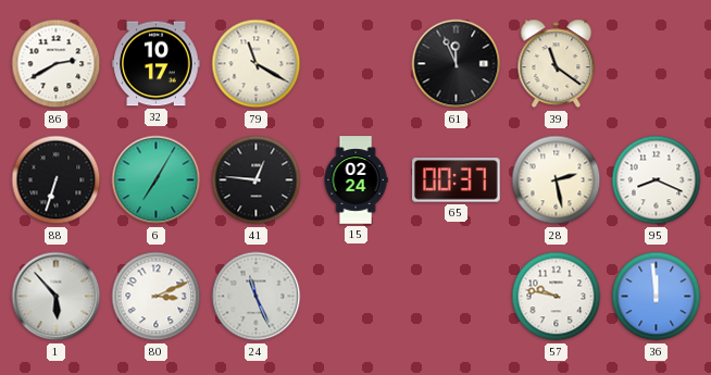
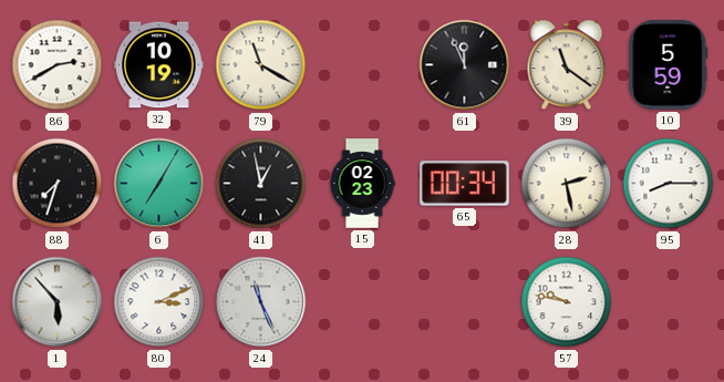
32: 10:17 -> 10:19 (159, 65)
10: none -> 5:59 (669, 65)
88: 6:33 -> 7:33 (58, 184)
41: 12:46 -> 12:58 (261, 184)
15: 02:24 -> 02:23 (362, 184)
65: 00:37 -> 00:34 (465, 184)
95: 8:19 -> 8:15 (669, 184)
36: 11:59 -> none (657, 297)
